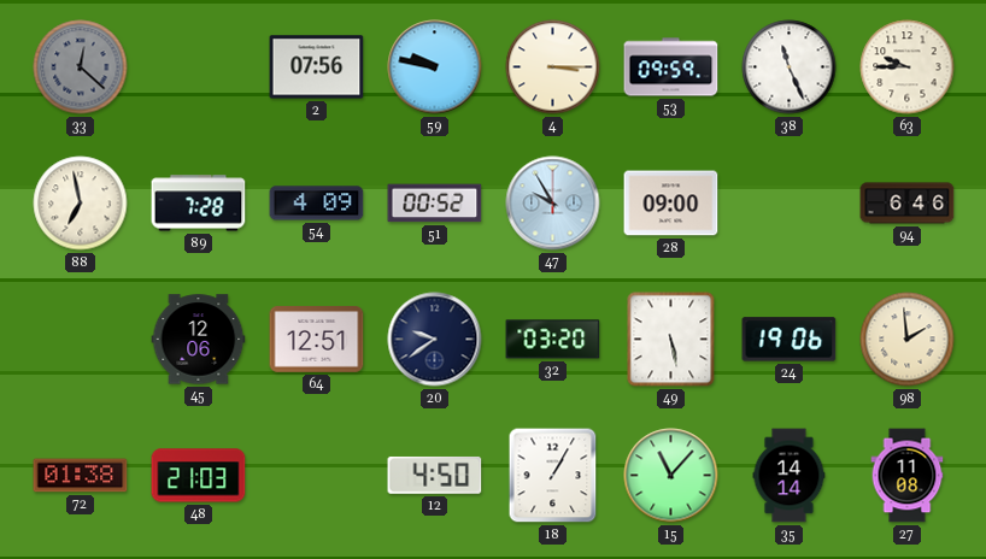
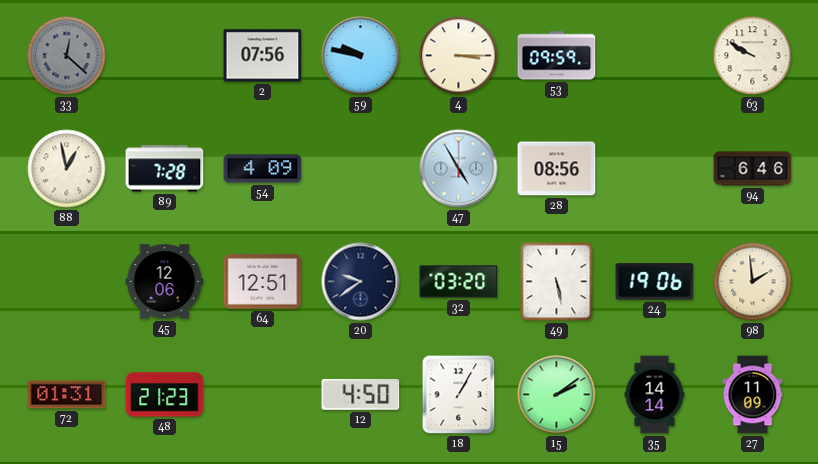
38: 11:26 -> none (790, 67)
63: 9:45 -> 9:50 (753, 56)
88: 6:58 -> 12:58 (67, 169)
51: 00:52 -> none (435, 204)
47: 9:55 -> 4:55 (459, 169)
28: 09:00 -> 08:56 (557, 169)
72: 01:38 -> 01:31 (67, 395)
48: 21:03 -> 21:23 (165, 395)
15: 11:07 -> 2:09 (557, 395)
27: 11:08 -> 11:09 (753, 395)
